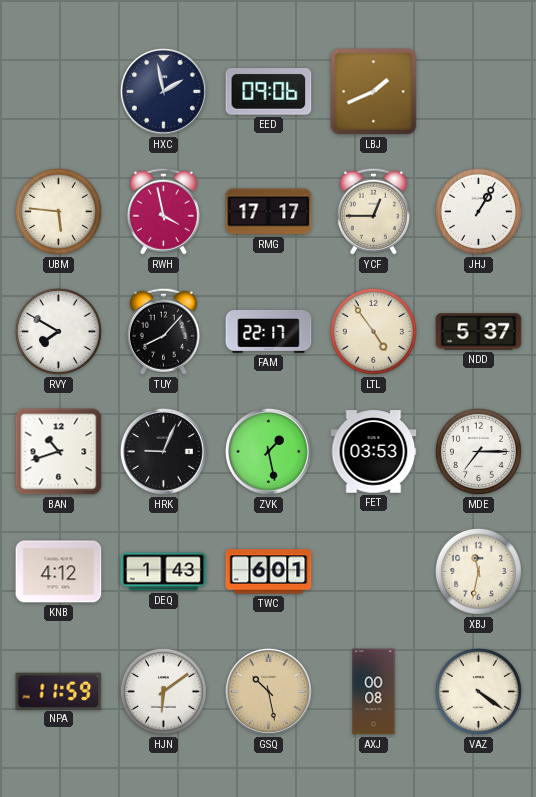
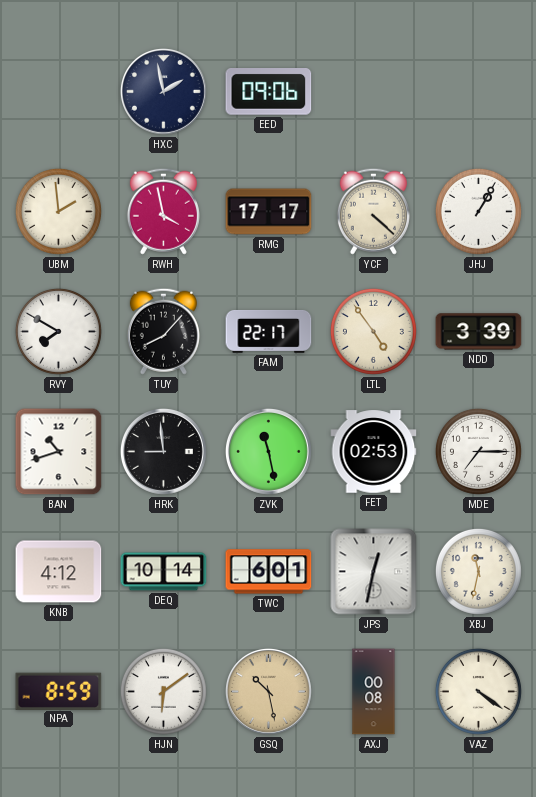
LBJ: 1:41 -> none (374, 92)
UBM: 5:46 -> 1:59 (58, 211)
YCF: 12:45 -> 4:22 (373, 211)
NDD: 5:37 -> 3:39 (479, 332)
HRK: 9:04 -> 8:59 (163, 451)
ZVK: 1:28 -> 11:28 (268, 451)
FET: 03:53 -> 02:53 (374, 452)
DEQ: 1:43 -> 10:14 (164, 572)
JPS: none -> 12:32 (374, 572)
NPA: 11:59 -> 8:59 (59, 691)
